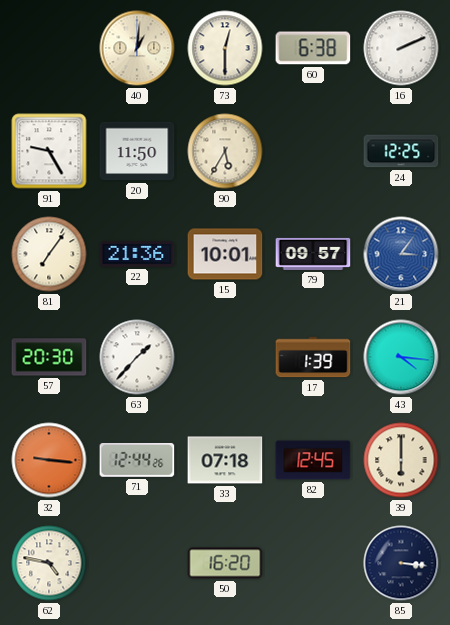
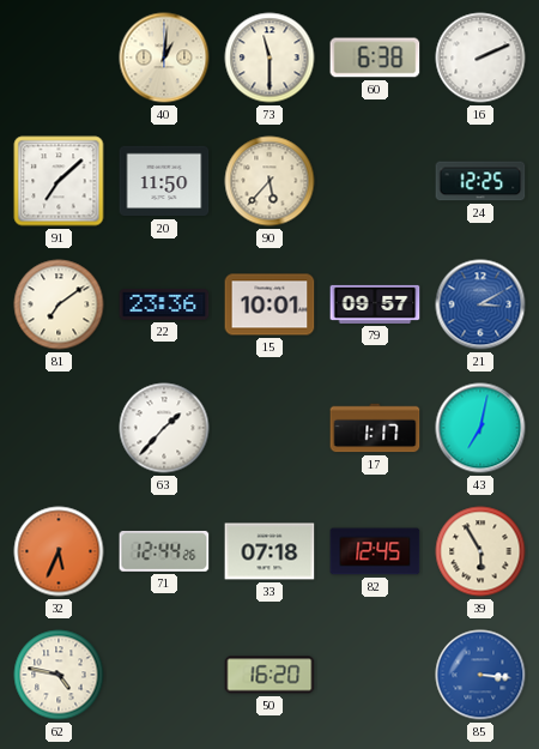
73: 12:30 -> 11:30 (269, 58)
91: 9:25 -> 7:08 (59, 181)
90: 5:35 -> 5:37 (269, 181)
81: 7:06 -> 7:09 (59, 304)
22: 21:36 -> 23:36 (164, 306)
21: 3:06 -> 3:10 (480, 304)
57: 20:30 -> none (49, 357)
17: 1:39 -> 1:17 (375, 428)
43: 4:16 -> 7:02 (480, 428)
32: 9:16 -> 5:34 (59, 551)
39: 6:00 -> 5:55 (480, 551)
85 dial: navy -> blue (480, 675)
